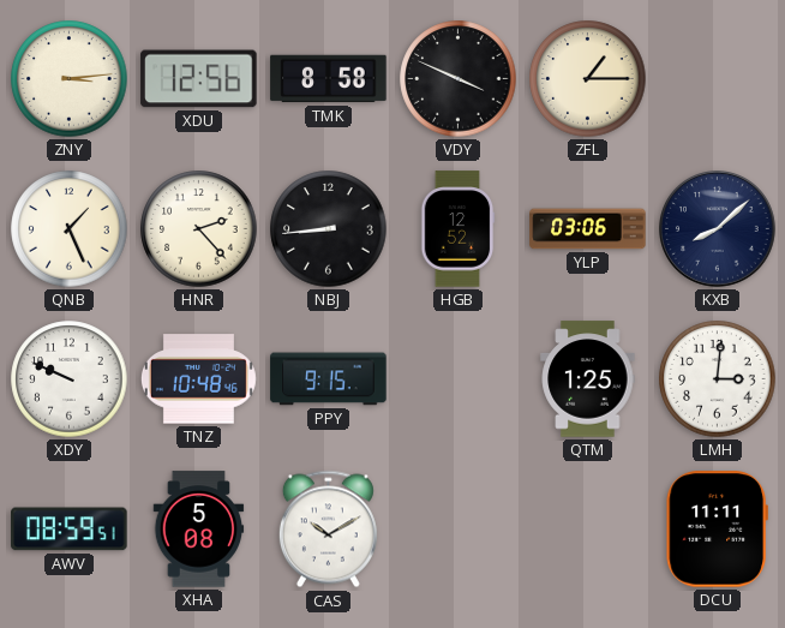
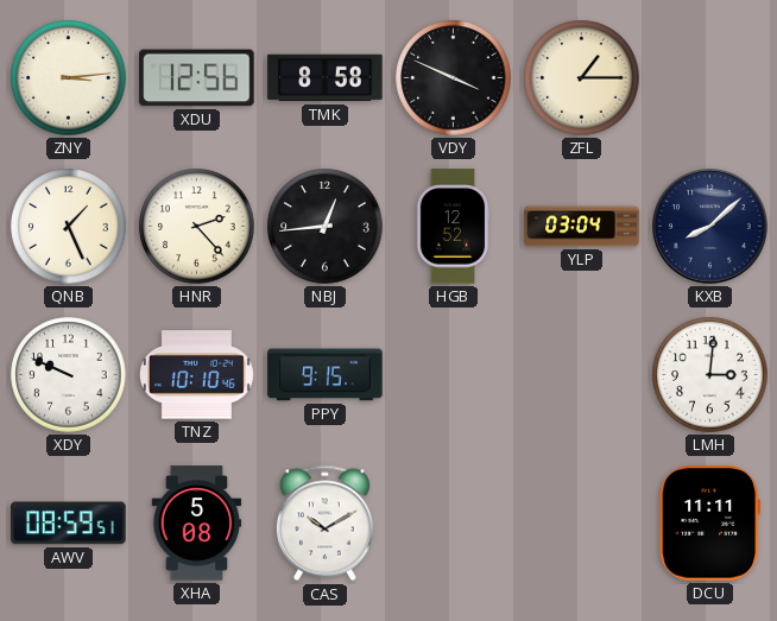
NBJ: 8:44 -> 12:44 (326, 227)
YLP: 03:06 -> 03:04 (582, 227)
TNZ: 10:48 -> 10:10 (196, 375)
QTM: 1:25 -> none (588, 379)
